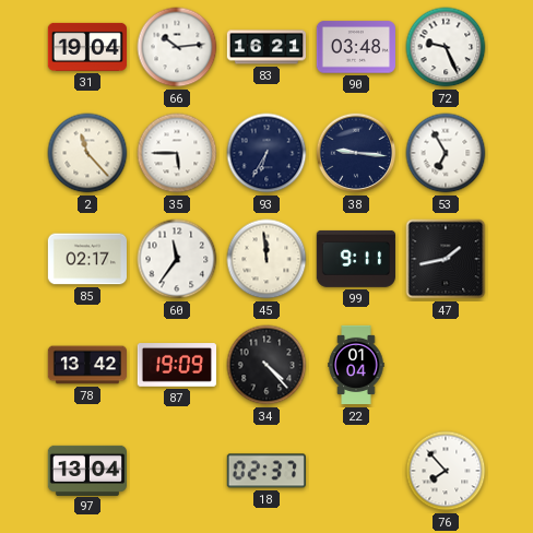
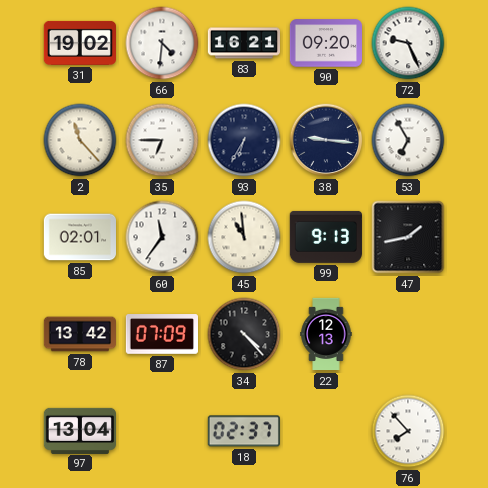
31: 19:04 -> 19:02 (79, 43)
66: 10:14 -> 4:31 (162, 43)
90: 03:48 -> 09:20 (325, 43)
35: 5:45 -> 6:45 (162, 140)
85: 02:17 -> 02:01 (79, 237)
45: 11:59 -> 10:59 (244, 237)
99: 9:11 -> 9:13 (326, 237)
87: 19:09 -> 07:09 (161, 334)
22: 01:04 -> 12:13 (326, 334)
